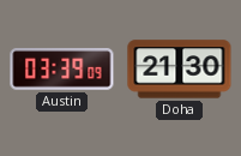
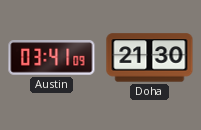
Austin: 03:39 -> 03:41 (52, 58)
